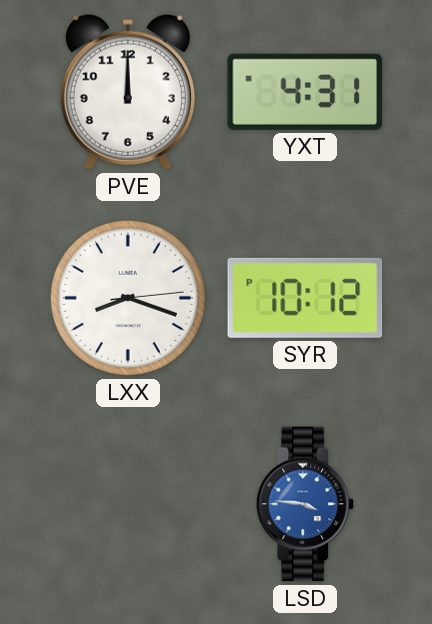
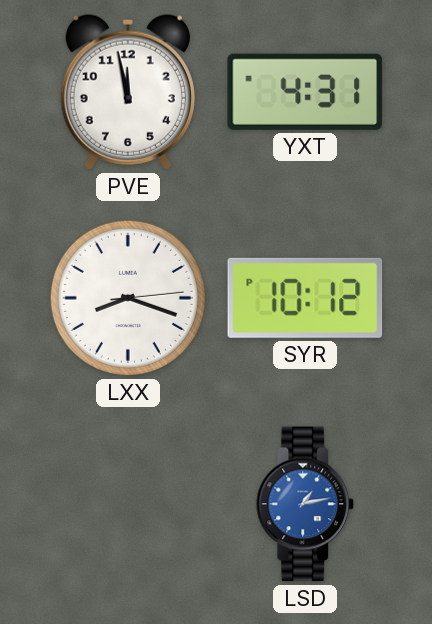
PVE: 12:00 -> 11:58 (128, 92)
LSD: 3:46 -> 1:13 (305, 504)
